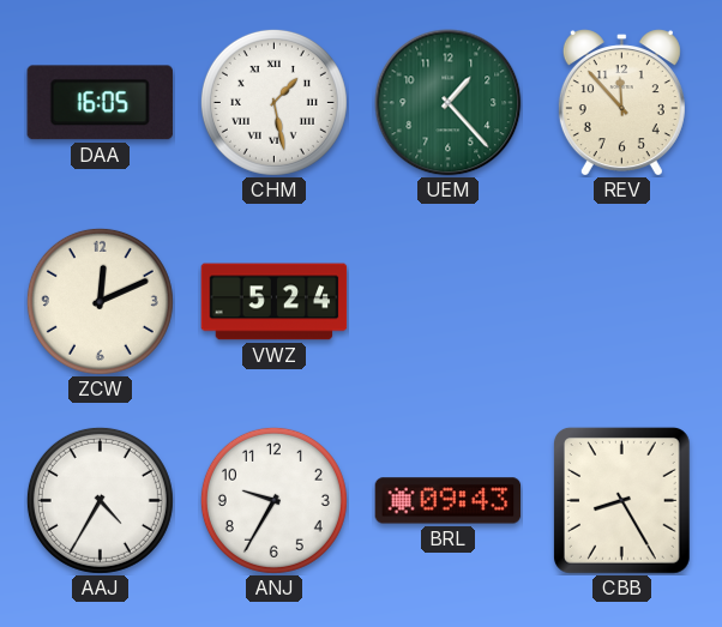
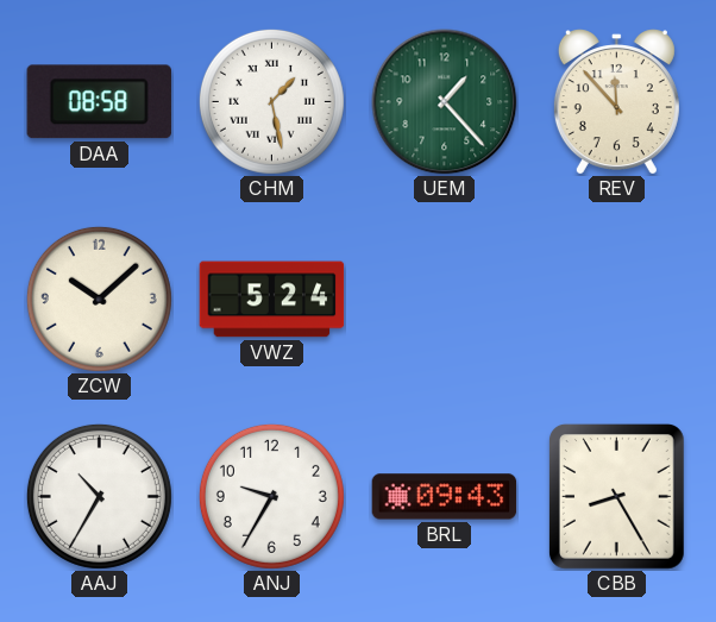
DAA: 16:05 -> 08:58 (99, 102)
ZCW: 12:11 -> 10:08 (99, 299)
AAJ: 4:35 -> 10:35 (99, 496)
